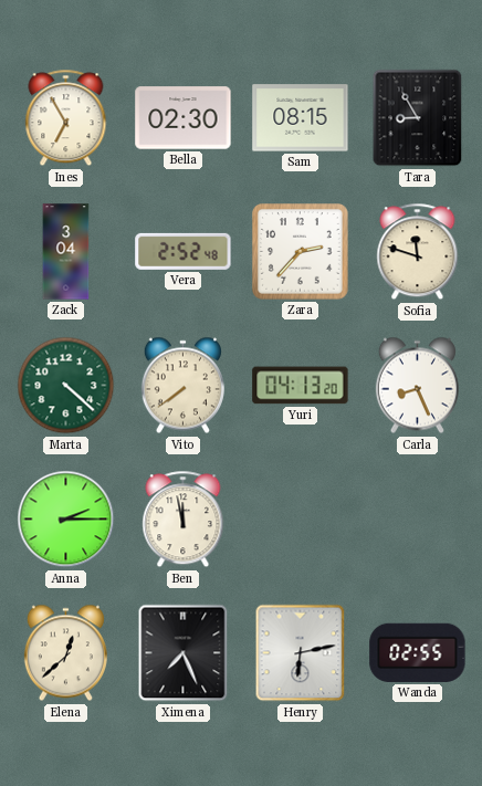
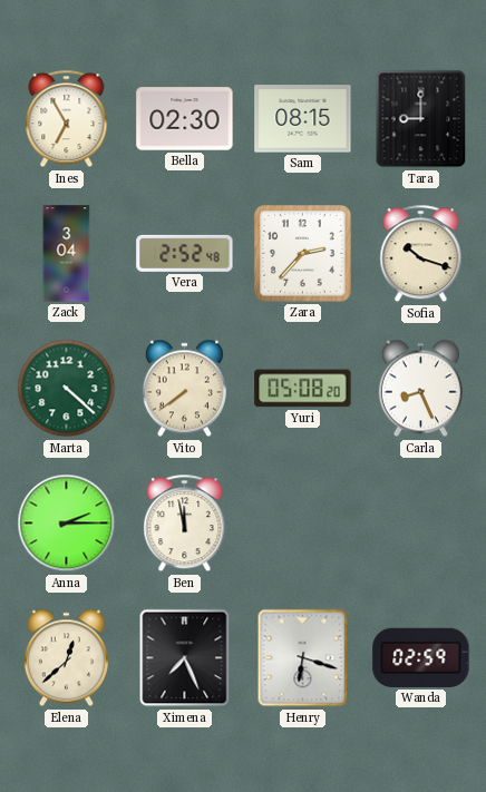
Tara: 8:55 -> 9:00 (421, 119)
Sofia: 11:48 -> 10:18 (421, 254)
Yuri: 04:13 -> 05:08 (303, 389)
Henry: 6:13 -> 6:18 (303, 658)
Wanda: 02:55 -> 02:59 (421, 657)
